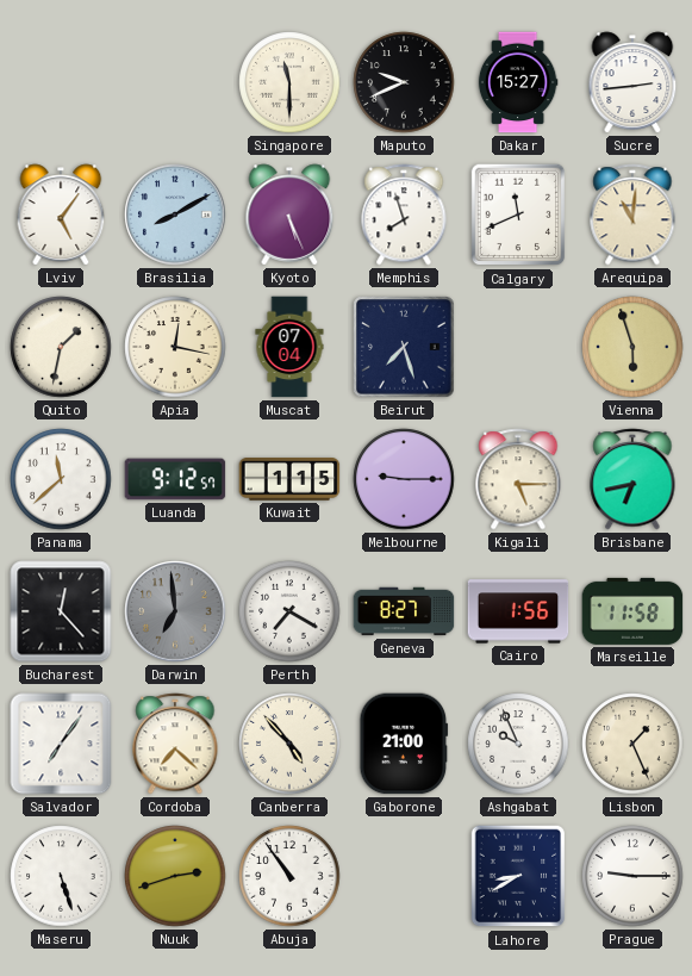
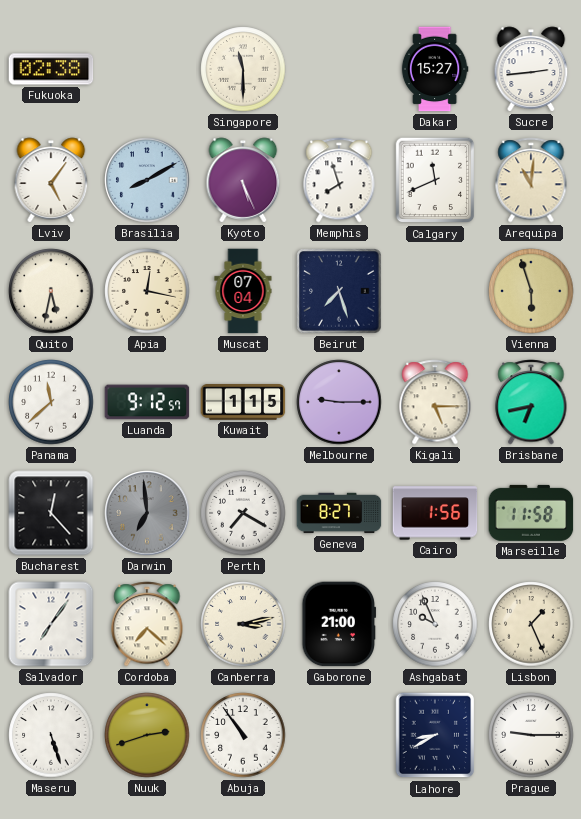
Fukuoka: none -> 02:38 (51, 69)
Maputo: 9:41 -> none (404, 82)
Quito: 1:32 -> 5:32 (51, 291)
Canberra: 4:53 -> 3:13 (243, 624)
